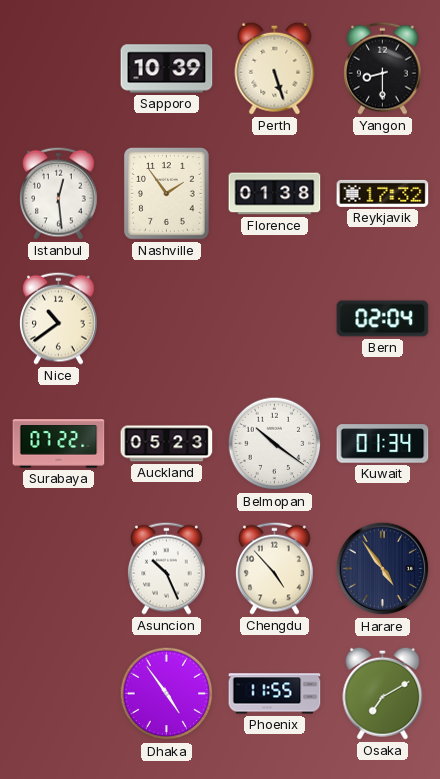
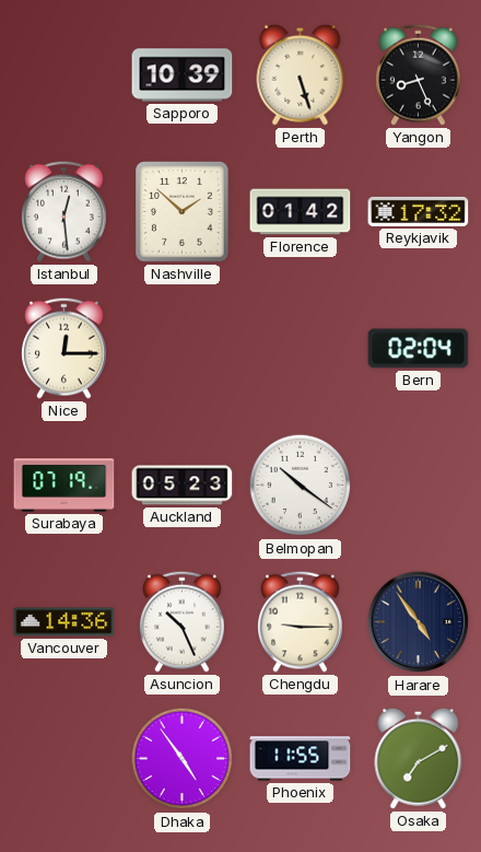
Yangon: 8:30 -> 8:26 (419, 74)
Nashville: 1:54 -> 1:52 (183, 212)
Florence: 01:38 -> 01:42 (301, 212)
Nice: 10:39 -> 12:15 (64, 348)
Surabaya: 07:22 -> 07:19 (64, 486)
Kuwait: 01:34 -> none (383, 444)
Vancouver: none -> 14:36 (64, 622)
Chengdu: 4:53 -> 9:15 (301, 621)
